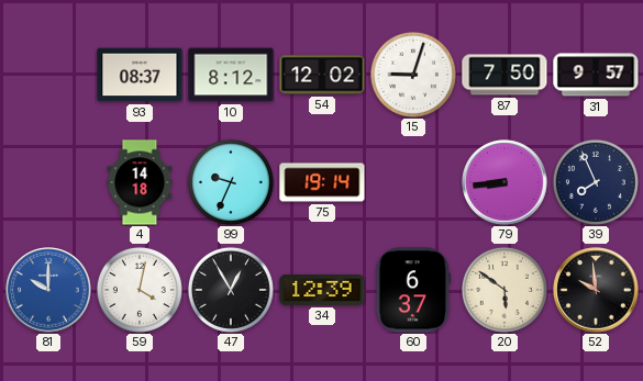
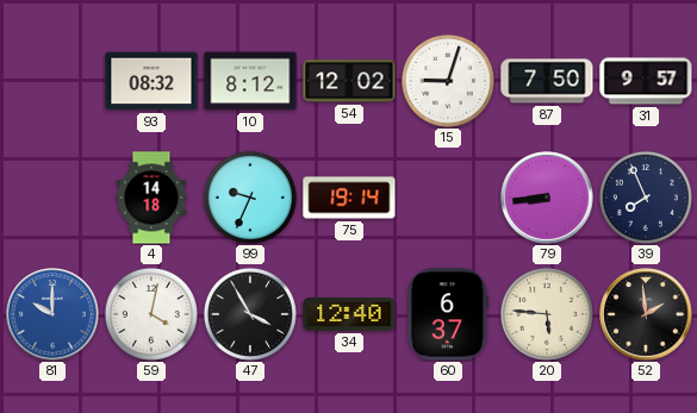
93: 08:37 -> 08:32 (151, 81)
47: 12:55 -> 3:55 (250, 314)
34: 12:39 -> 12:40 (349, 315)
20: 5:51 -> 5:46 (547, 314)
52: 9:59 -> 1:59 (646, 314)
